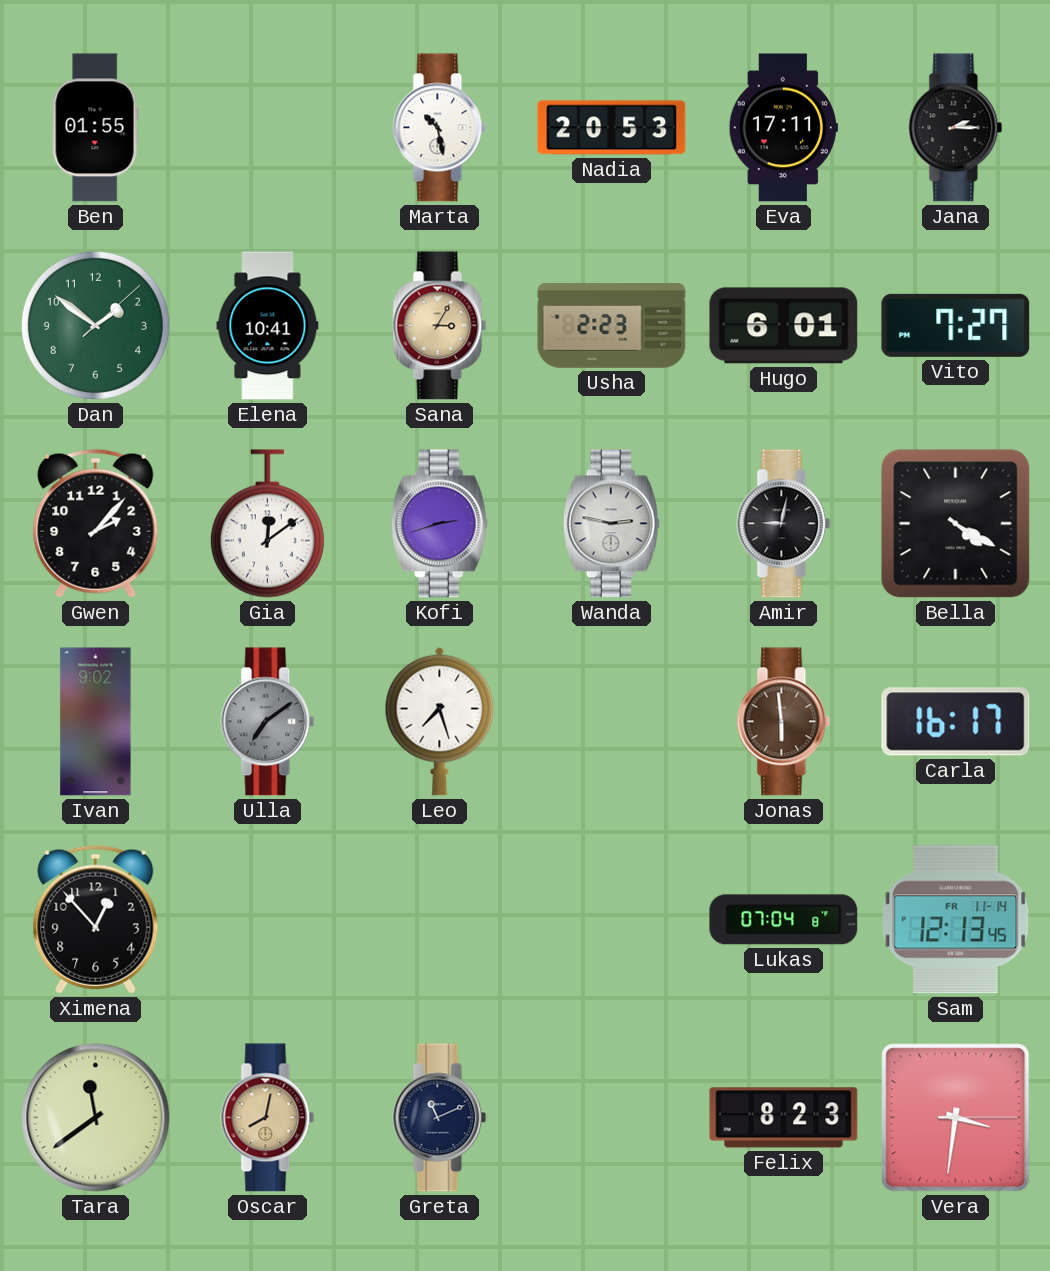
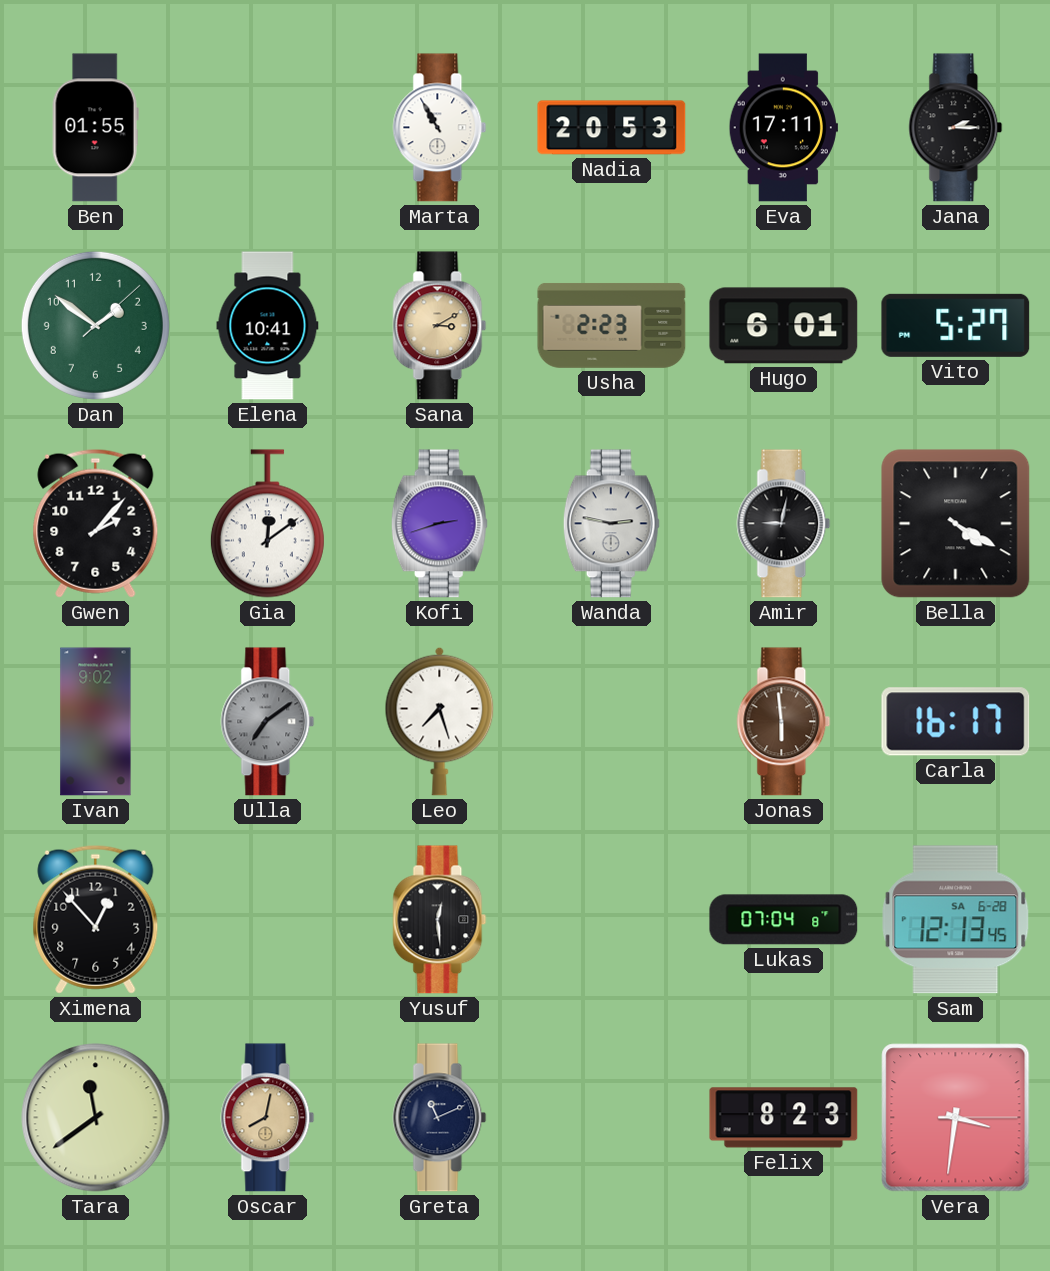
Marta: 10:28 -> 10:55 (440, 128)
Sana: 3:05 -> 3:10 (440, 326)
Vito: 7:27 -> 5:27 (956, 325)
Yusuf: none -> 12:29 (440, 920)
Sam date: FR 11-14 -> SA 6-28 (956, 920)
